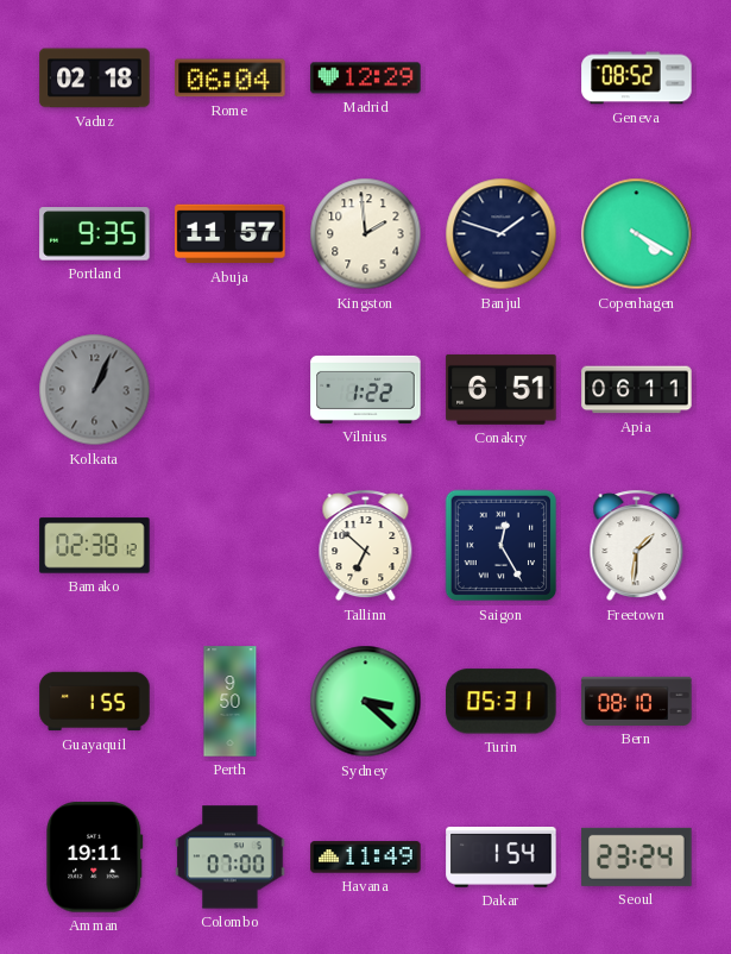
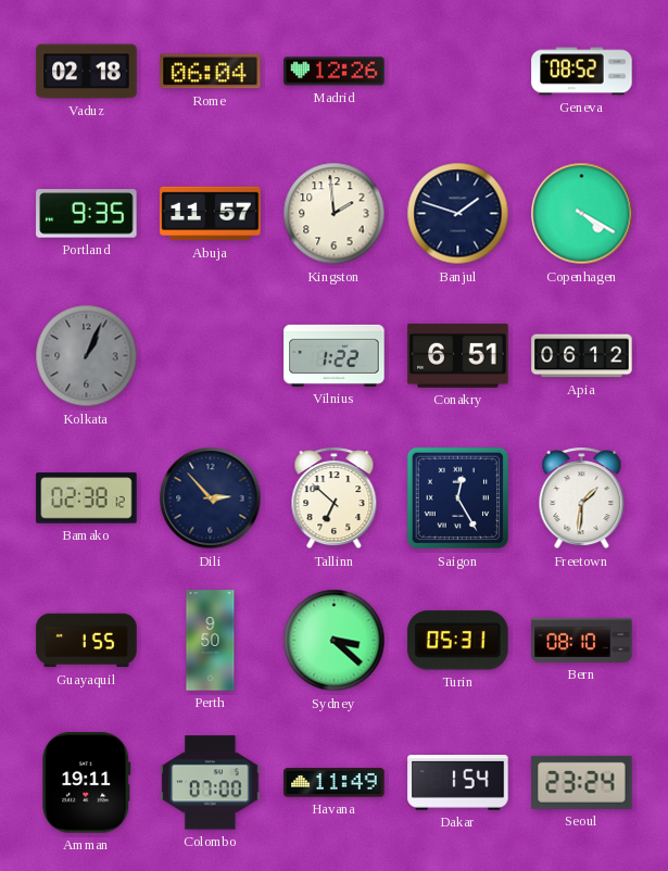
Madrid: 12:29 -> 12:26 (335, 72)
Apia: 06:11 -> 06:12 (582, 356)
Dili: none -> 2:53 (211, 498)
